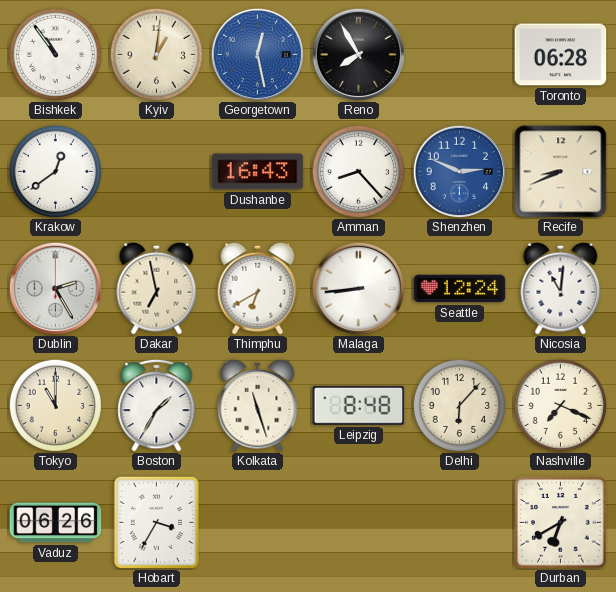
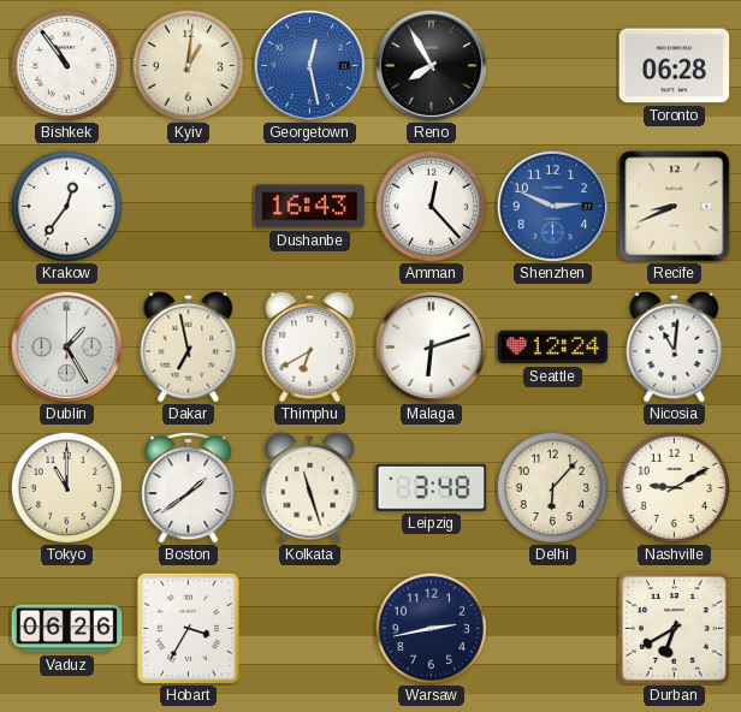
Krakow: 12:39 -> 12:36 (66, 206)
Amman: 8:23 -> 12:23 (431, 206)
Dublin: 2:25 -> 1:25 (66, 346)
Malaga: 8:44 -> 6:12 (431, 346)
Boston: 1:35 -> 1:39 (189, 487)
Leipzig: 8:48 -> 3:48 (432, 487)
Nashville: 7:19 -> 9:10 (674, 487)
Warsaw: none -> 2:43 (431, 628)
